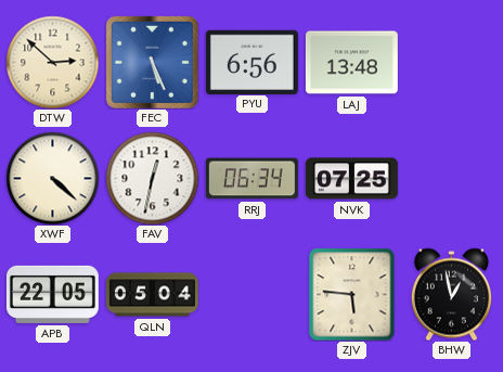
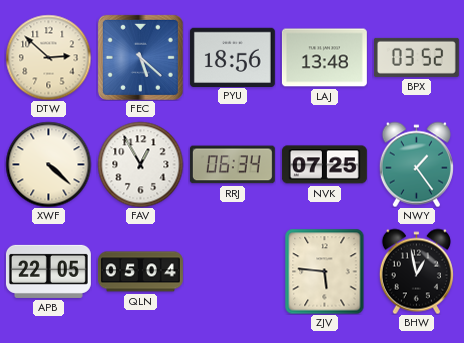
FEC: 5:26 -> 5:22 (140, 57)
PYU: 6:56 -> 18:56 (232, 57)
BPX: none -> 03:52 (416, 57)
FAV: 12:32 -> 12:55 (140, 164)
NWY: none -> 1:24 (416, 164)
